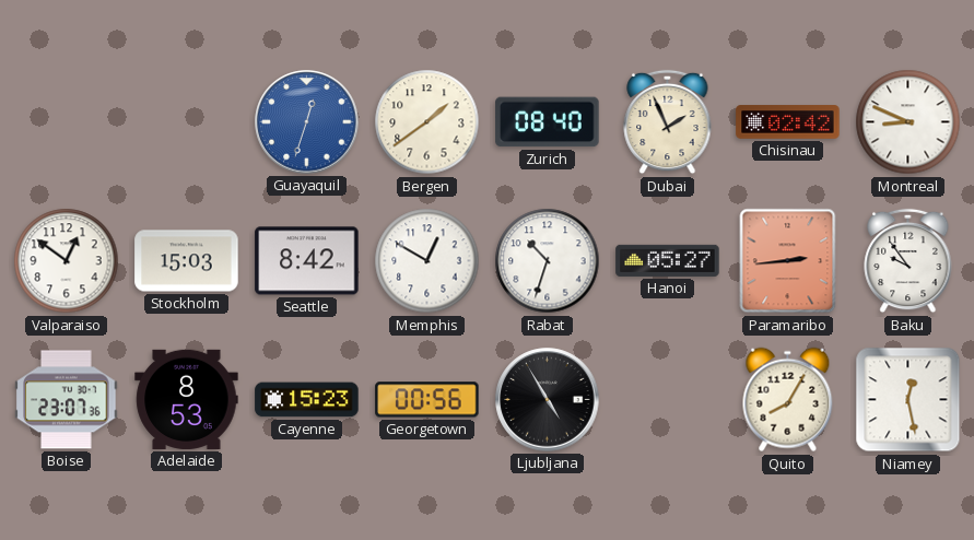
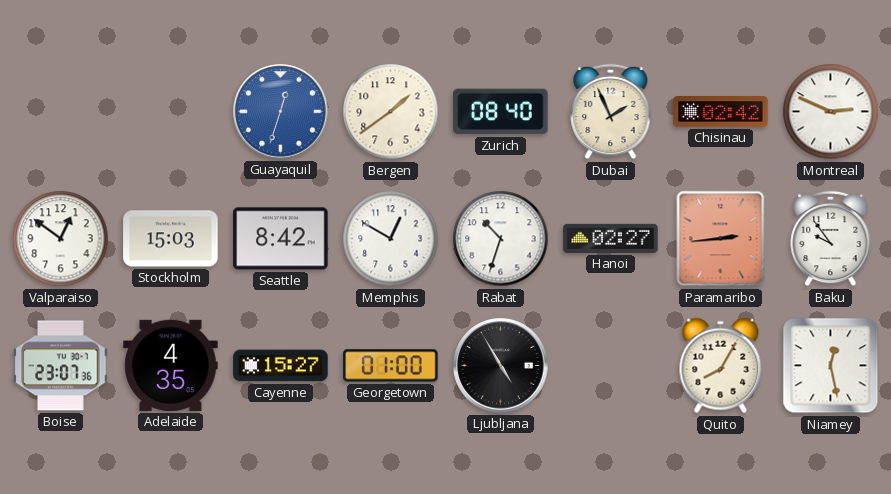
Montreal: 8:49 -> 2:49 (831, 112)
Hanoi: 05:27 -> 02:27 (611, 238)
Adelaide: 8:53 -> 4:35 (171, 365)
Cayenne: 15:23 -> 15:27 (281, 366)
Georgetown: 00:56 -> 01:00 (391, 366)
